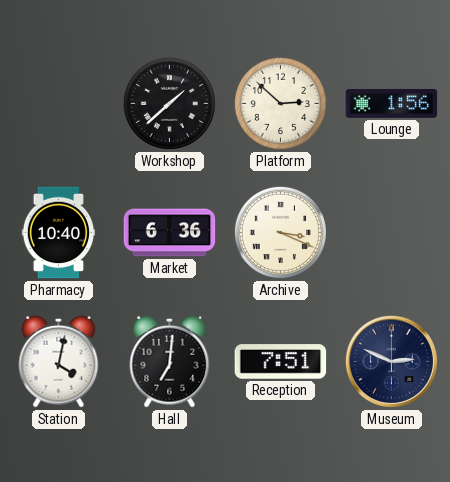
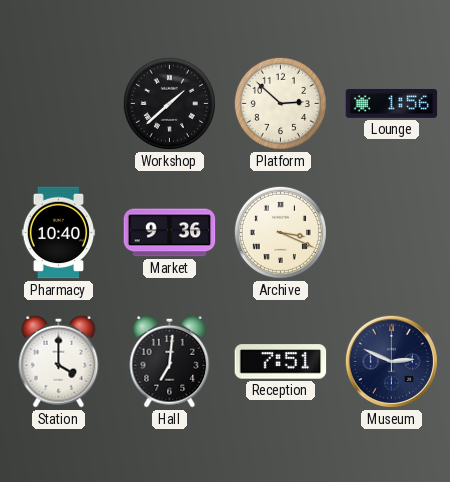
Market: 6:36 -> 9:36 (170, 233)
Station: 4:02 -> 4:00 (59, 361)
